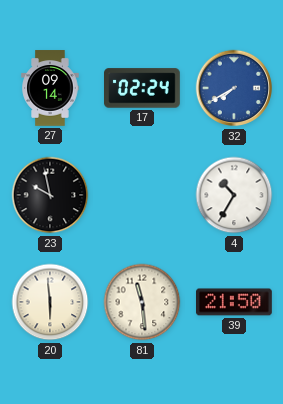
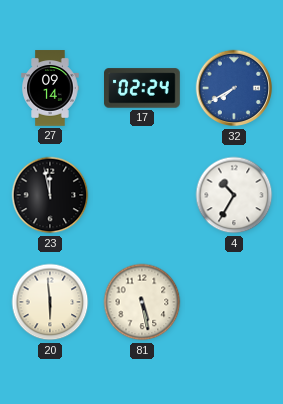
23: 9:58 -> 11:58 (50, 195)
81: 11:29 -> 5:28 (142, 302)
39: 21:50 -> none (235, 302)
